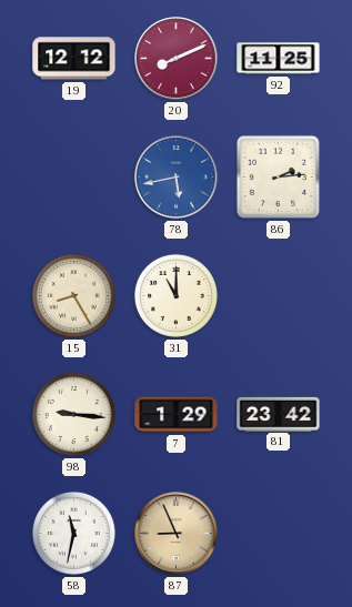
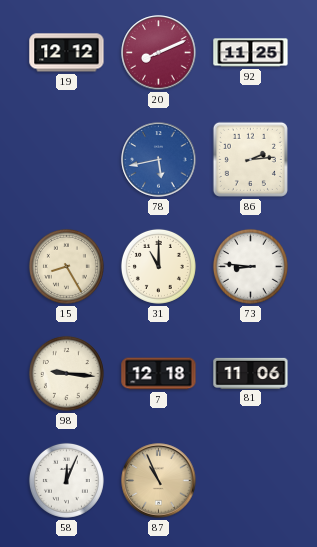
73: none -> 8:46 (250, 266)
7: 1:29 -> 12:18 (159, 374)
81: 23:42 -> 11:06 (251, 373)
58: 11:32 -> 12:04 (66, 480)
87: 8:56 -> 10:56 (159, 481)
